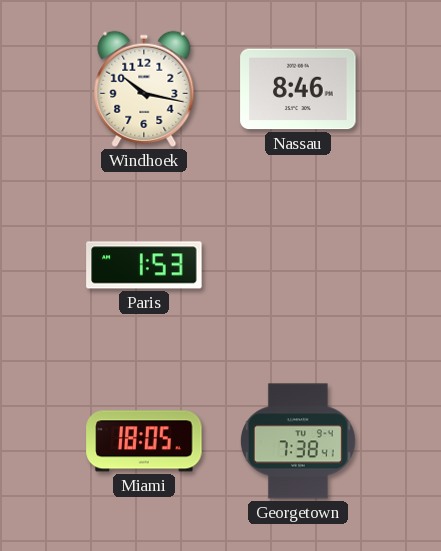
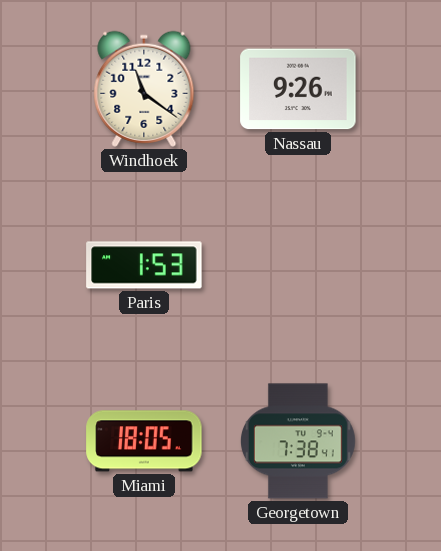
Windhoek: 10:17 -> 11:21 (144, 89)
Nassau: 8:46 -> 9:26 (298, 89)
